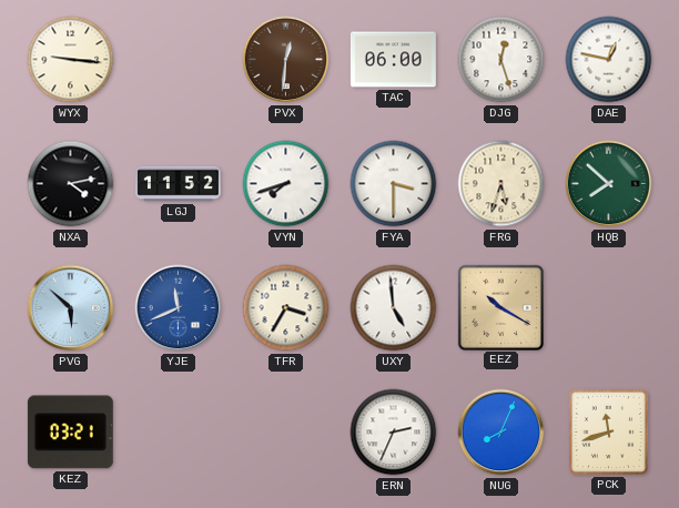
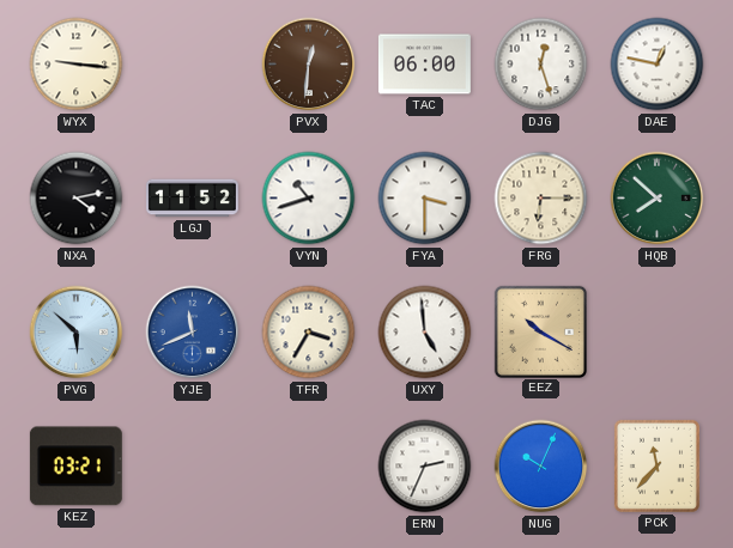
VYN: 7:42 -> 10:42 (309, 199)
FRG: 5:33 -> 6:15 (541, 199)
NUG: 8:04 -> 10:04 (541, 467)
PCK: 11:42 -> 11:37 (656, 465)
